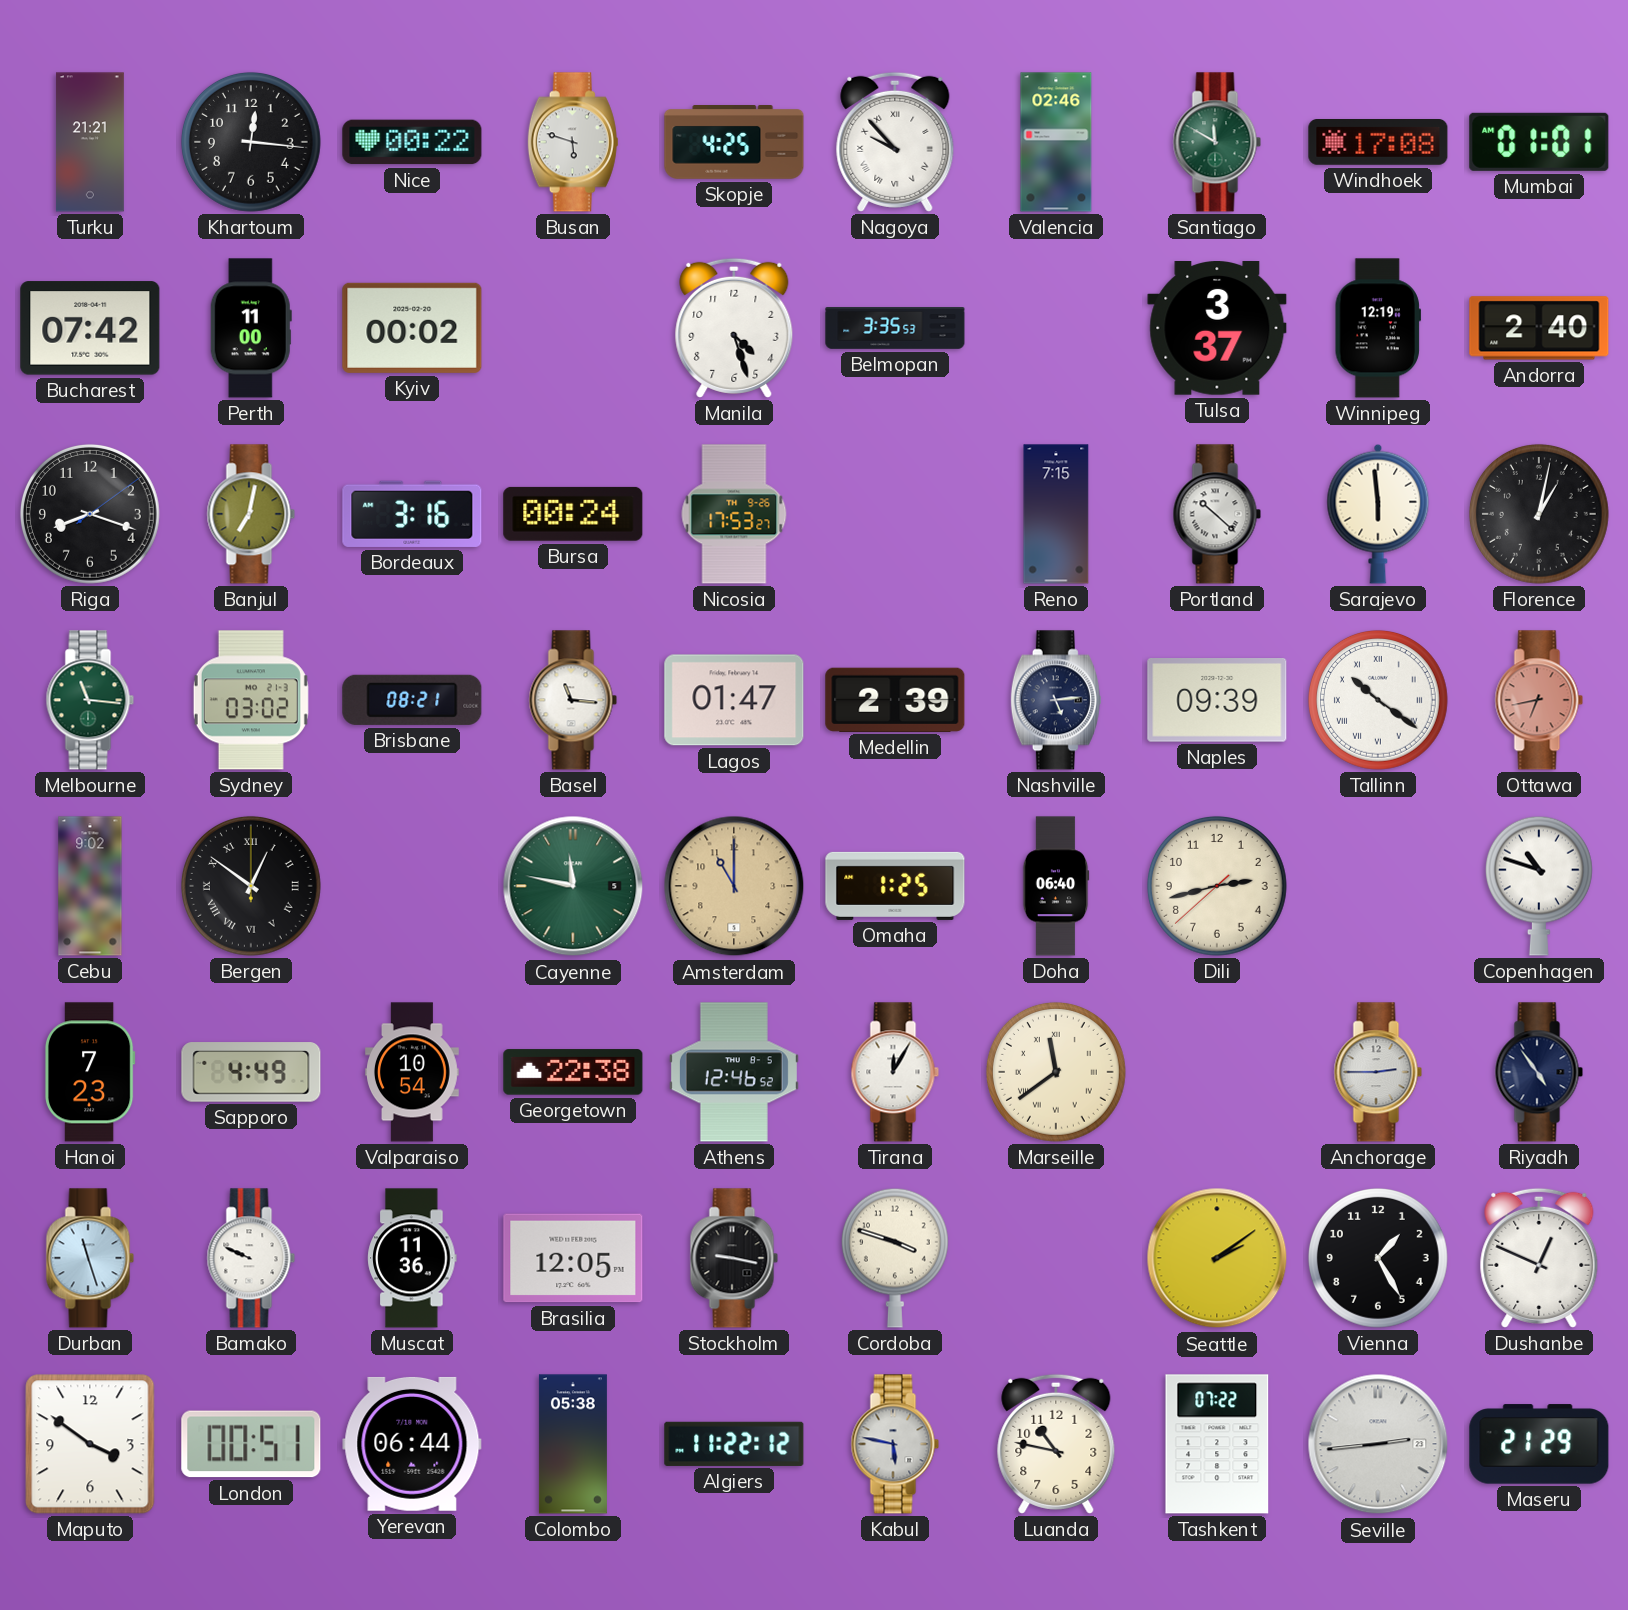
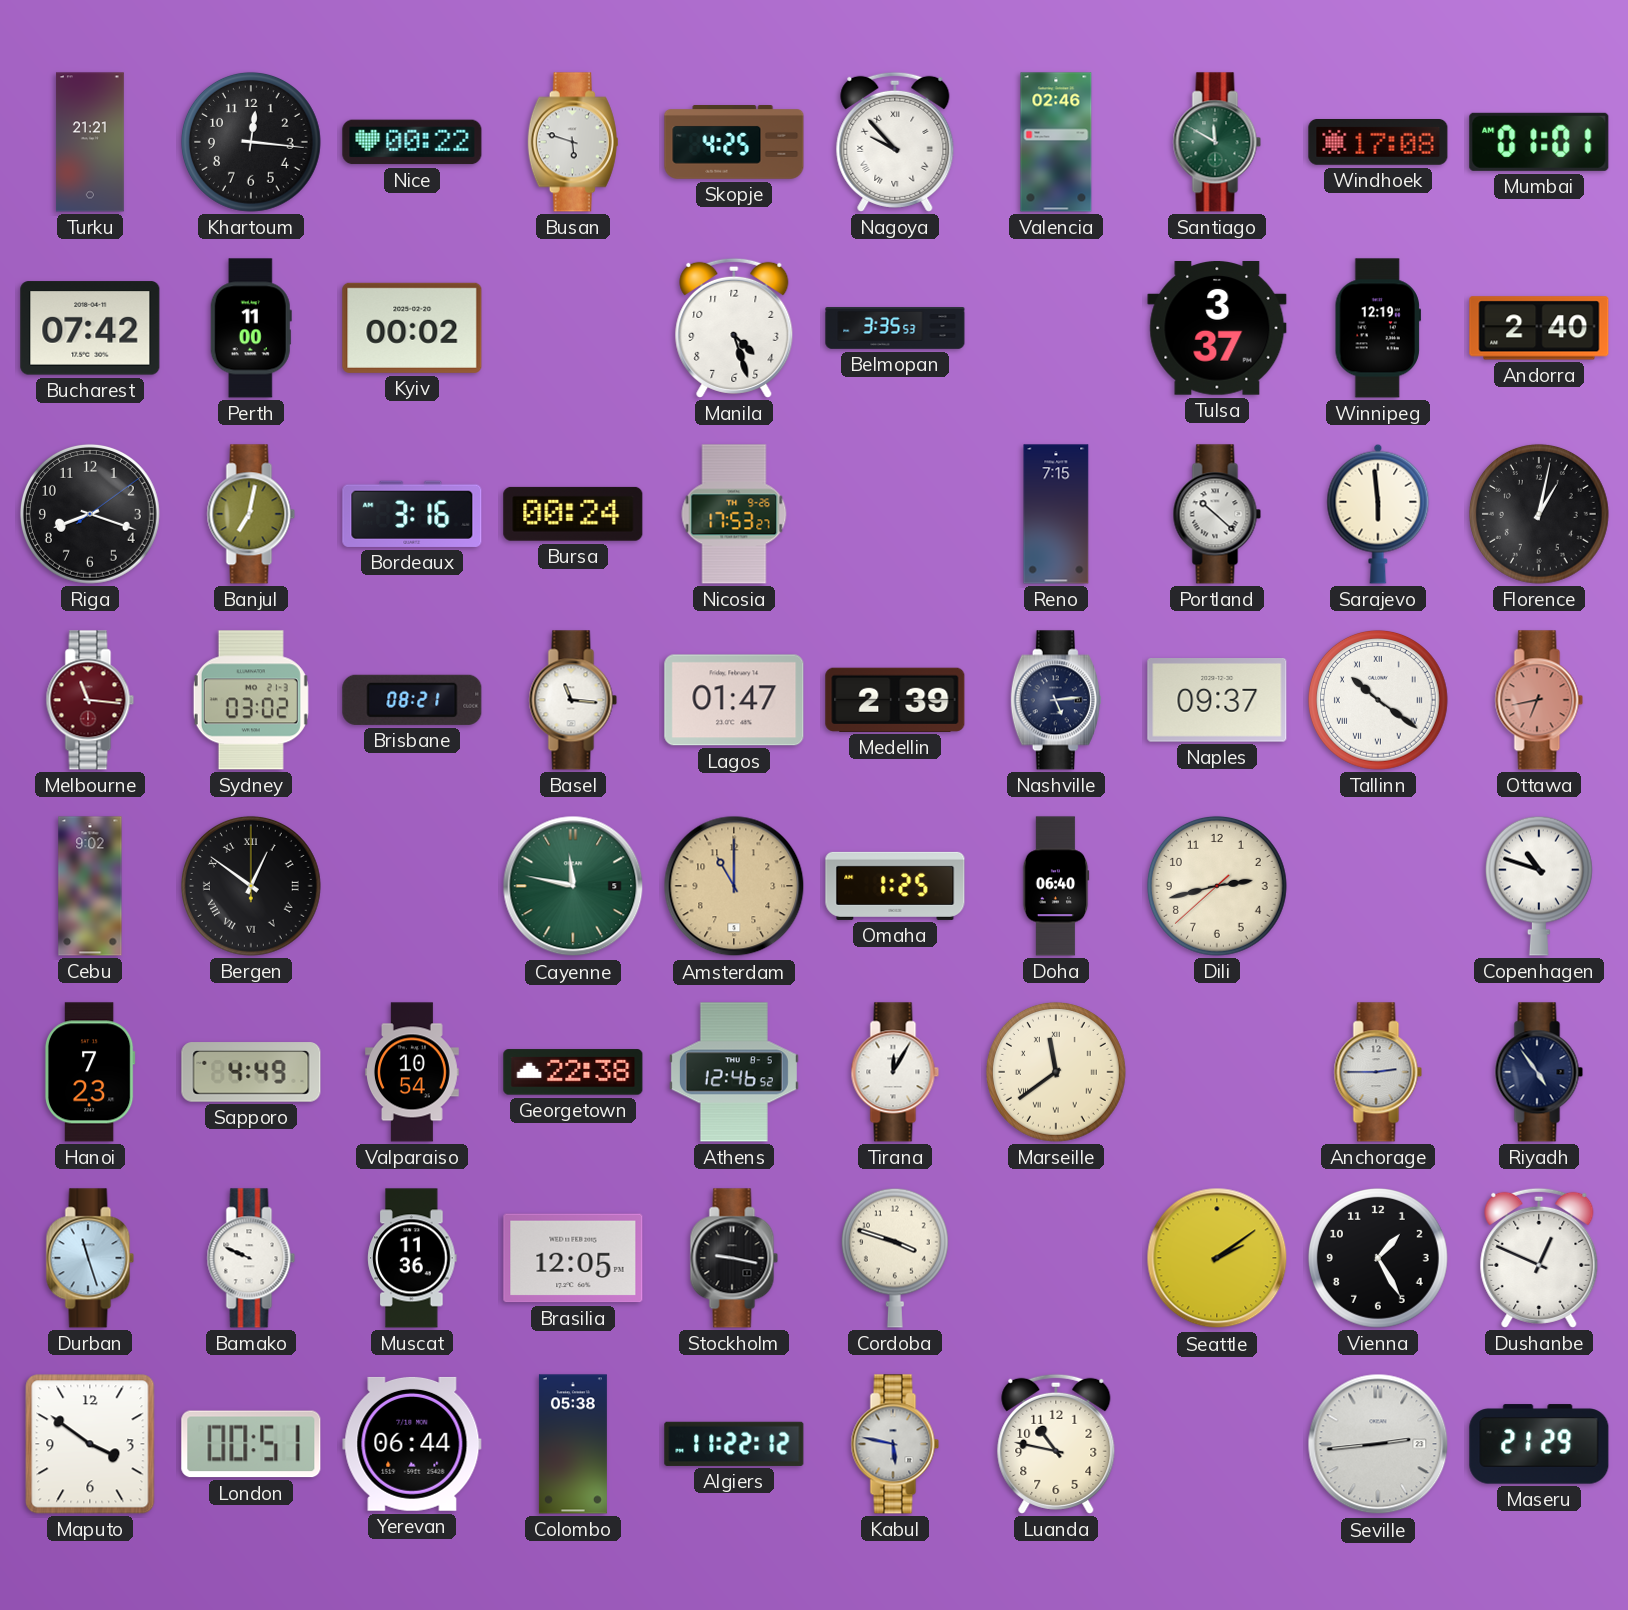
Melbourne dial: green -> burgundy (90, 700)
Naples: 09:39 -> 09:37 (1217, 701)
Tashkent: 07:22 -> none (1217, 1444)
